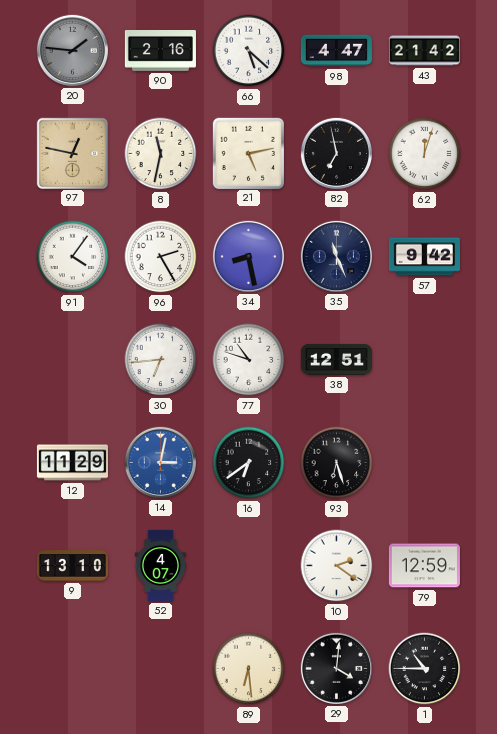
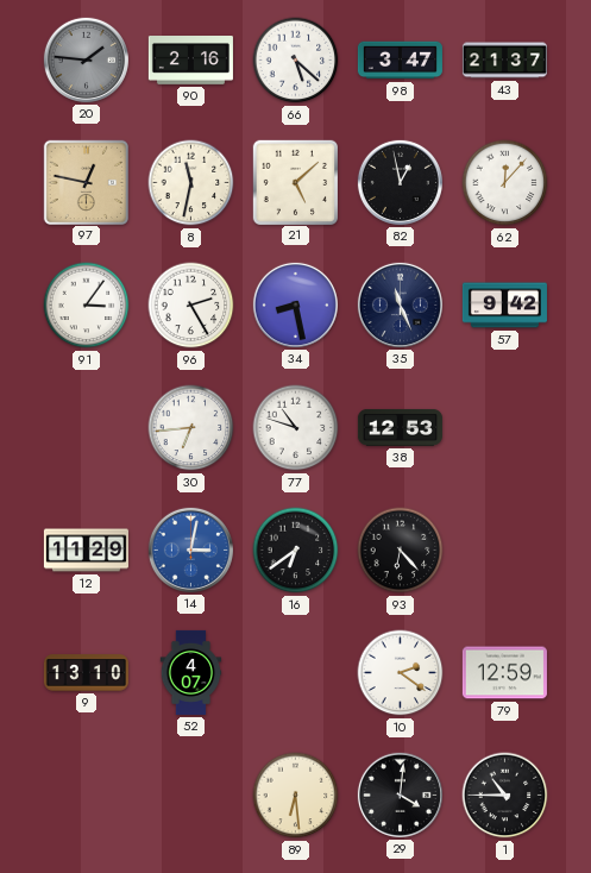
98: 4:47 -> 3:47 (400, 61)
43: 21:42 -> 21:37 (504, 61)
21: 5:13 -> 5:08 (295, 182)
82: 6:58 -> 12:58 (400, 182)
62: 12:03 -> 12:07 (505, 183)
91: 4:06 -> 3:06 (87, 306)
38: 12:51 -> 12:53 (400, 427)
93: 6:27 -> 6:23 (401, 551)
